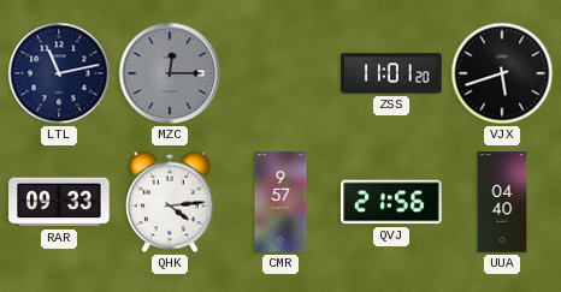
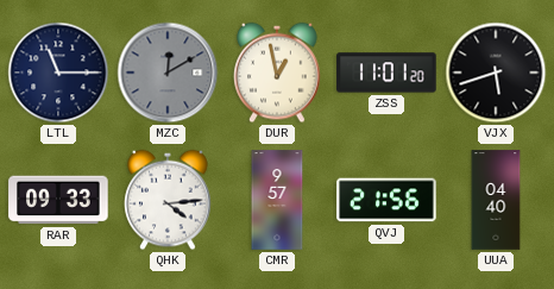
LTL: 11:13 -> 11:15 (58, 73)
MZC: 12:15 -> 12:10 (168, 73)
DUR: none -> 12:58 (277, 73)
